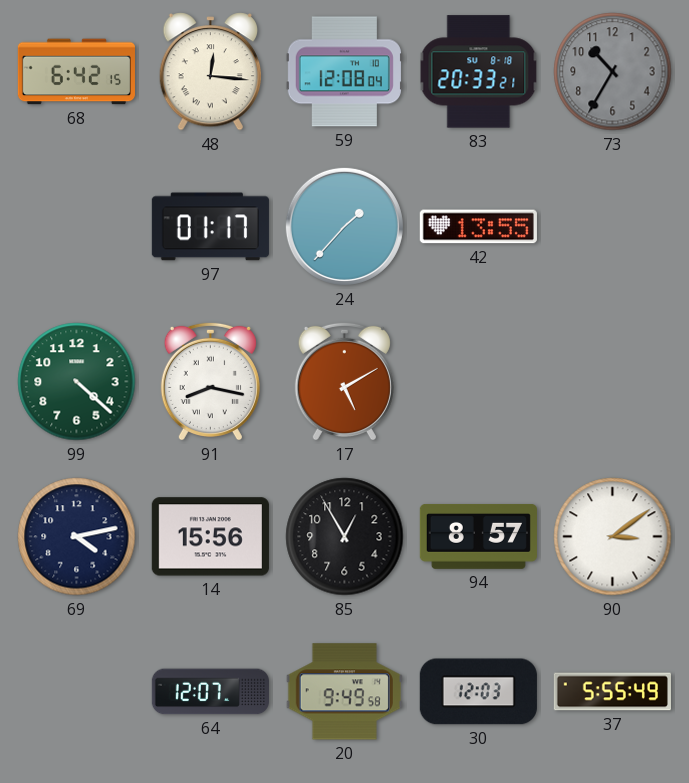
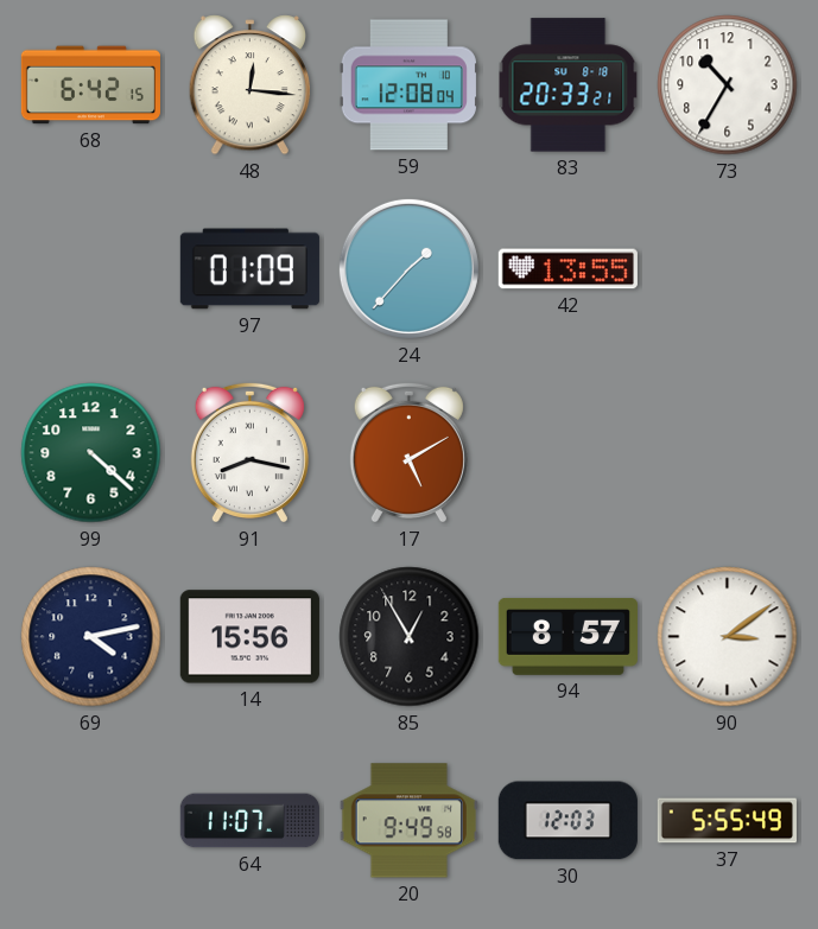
73 dial: grey -> white (728, 85)
97: 01:17 -> 01:09 (249, 269)
64: 12:07 -> 11:07 (249, 821)
